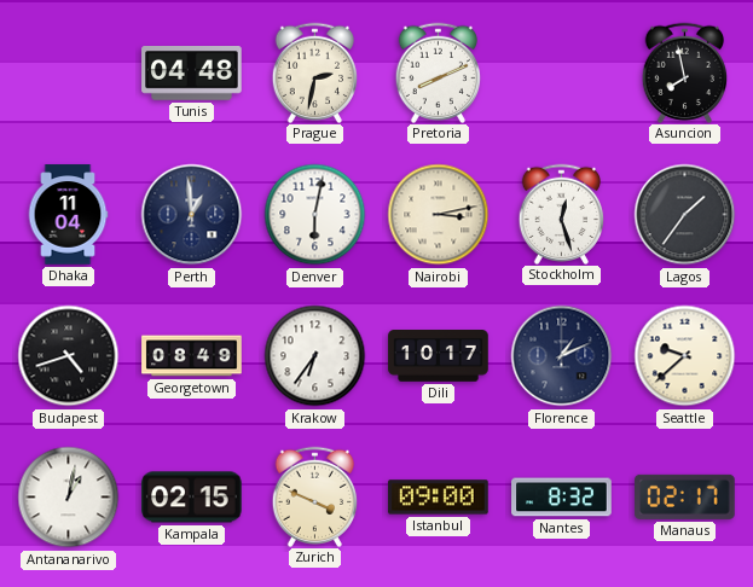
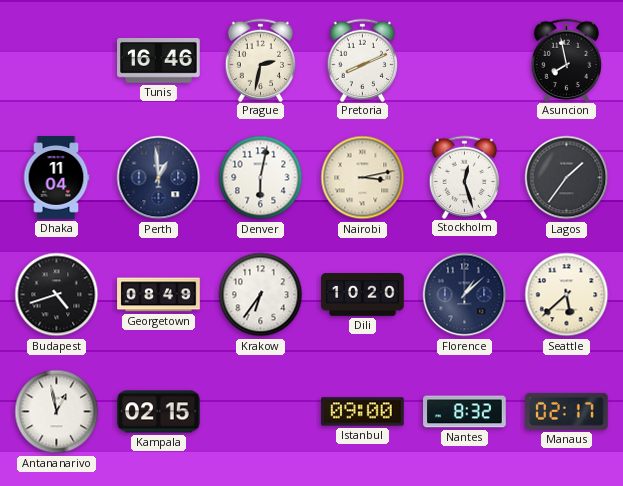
Tunis: 04:48 -> 16:46 (159, 61)
Dili: 10:17 -> 10:20 (363, 295)
Florence: 1:11 -> 1:08 (465, 295)
Seattle: 9:38 -> 5:38 (567, 295)
Antananarivo: 1:02 -> 12:58 (57, 412)
Zurich: 3:49 -> none (315, 496)
